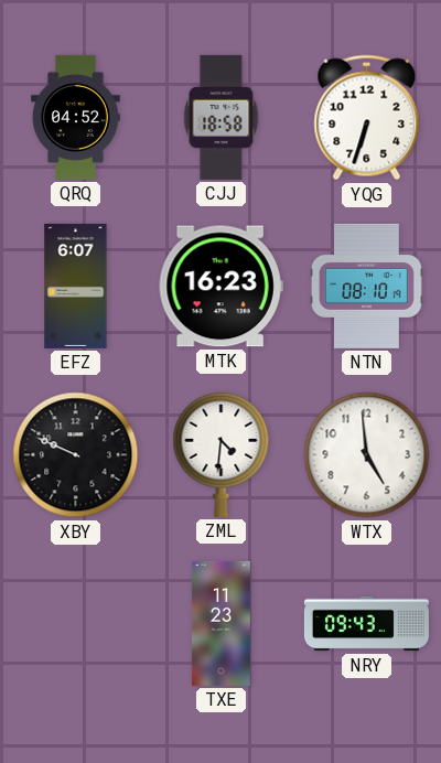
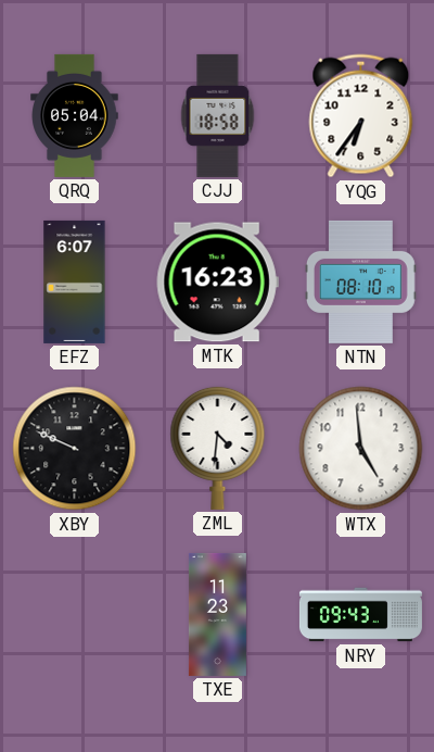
QRQ: 04:52 -> 05:04 (75, 115)
YQG: 6:33 -> 6:36 (361, 116)
